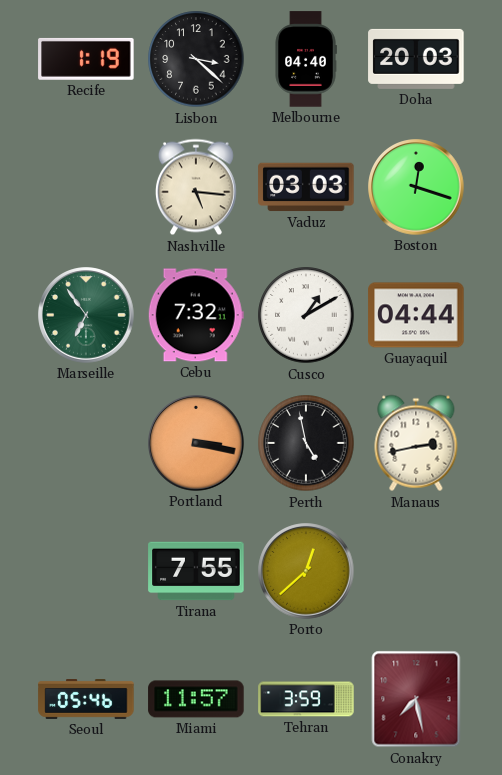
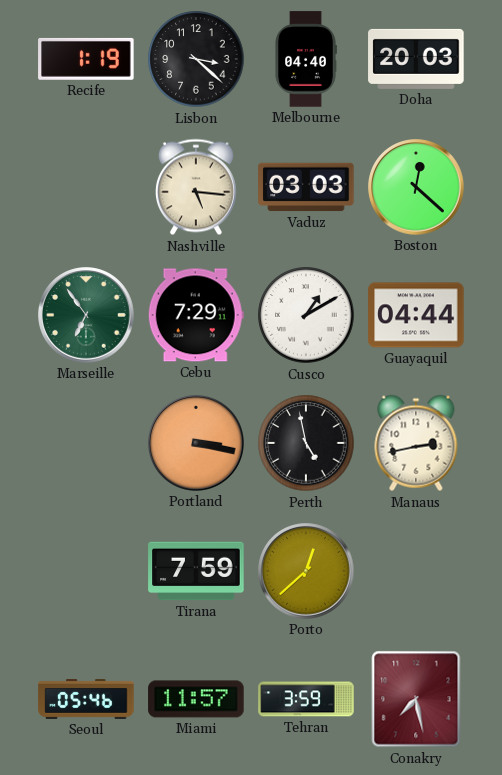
Boston: 12:18 -> 12:22 (416, 187)
Cebu: 7:32 -> 7:29 (196, 315)
Tirana: 7:55 -> 7:59 (196, 571)
